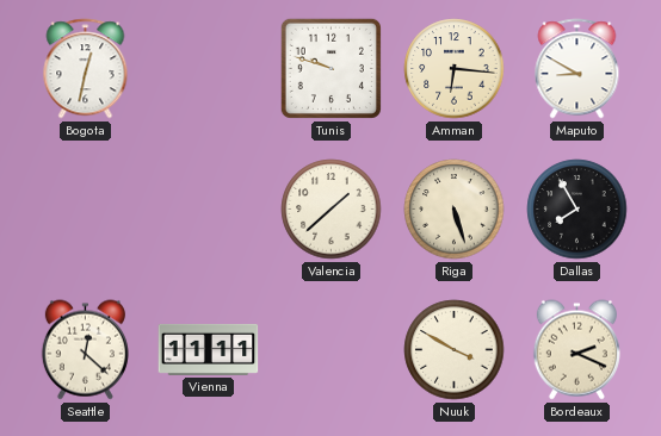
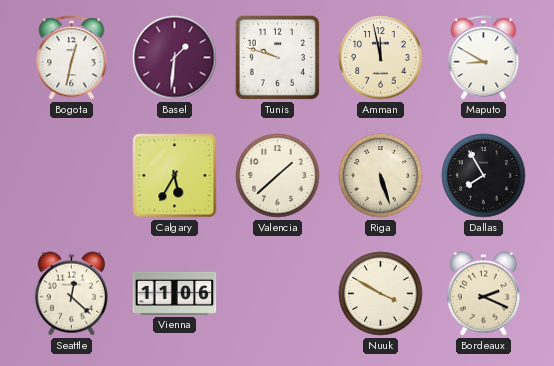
Basel: none -> 1:31 (175, 58)
Amman: 6:16 -> 11:58 (381, 58)
Calgary: none -> 5:35 (175, 176)
Vienna: 11:11 -> 11:06 (175, 293)
